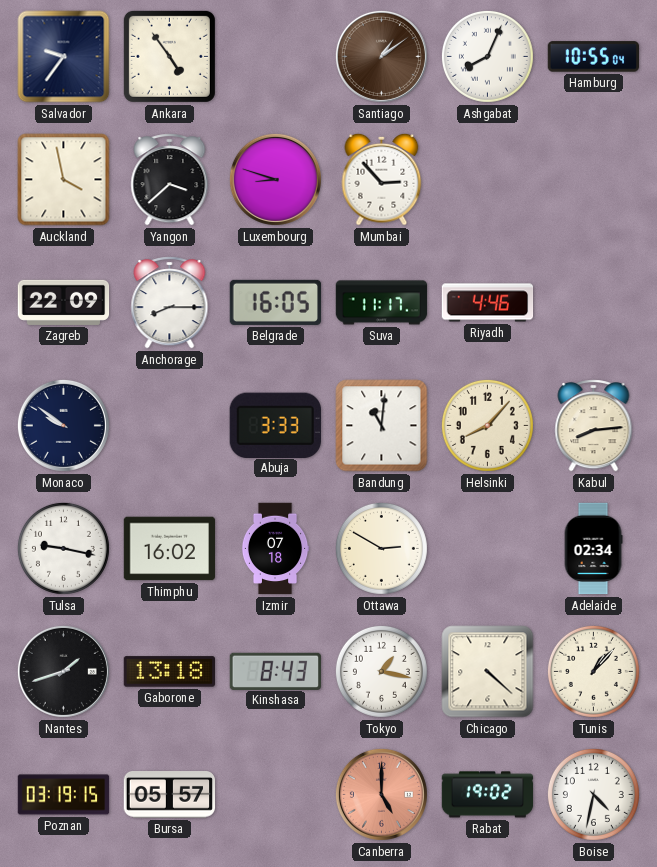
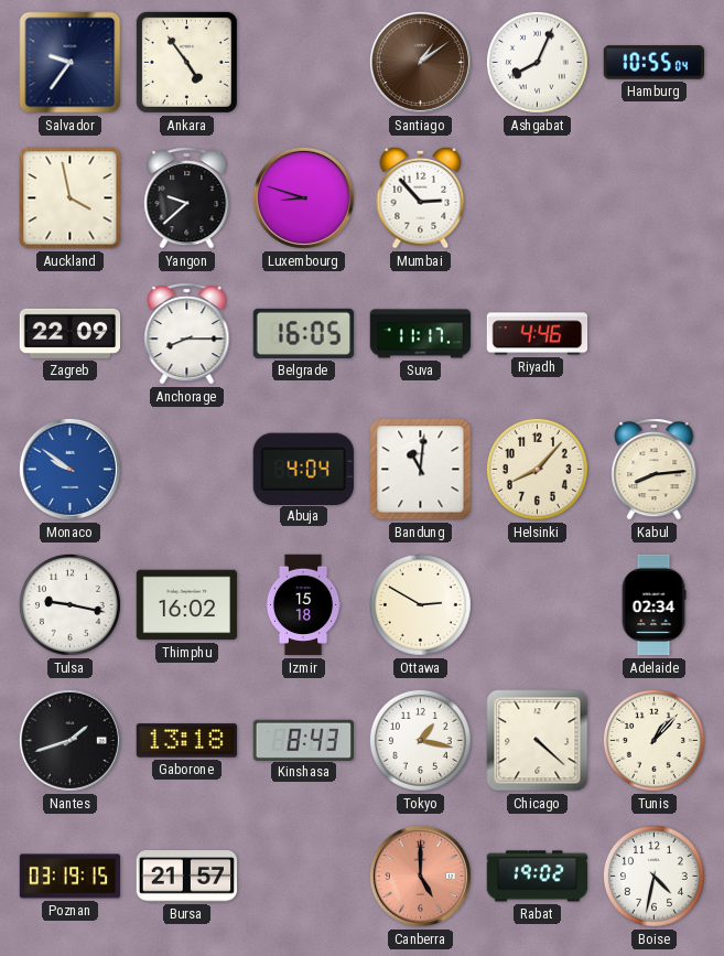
Yangon: 3:38 -> 9:38 (187, 198)
Monaco dial: navy -> blue (69, 469)
Abuja: 3:33 -> 4:04 (303, 469)
Izmir: 07:18 -> 15:18 (303, 605)
Bursa: 05:57 -> 21:57 (187, 877)
